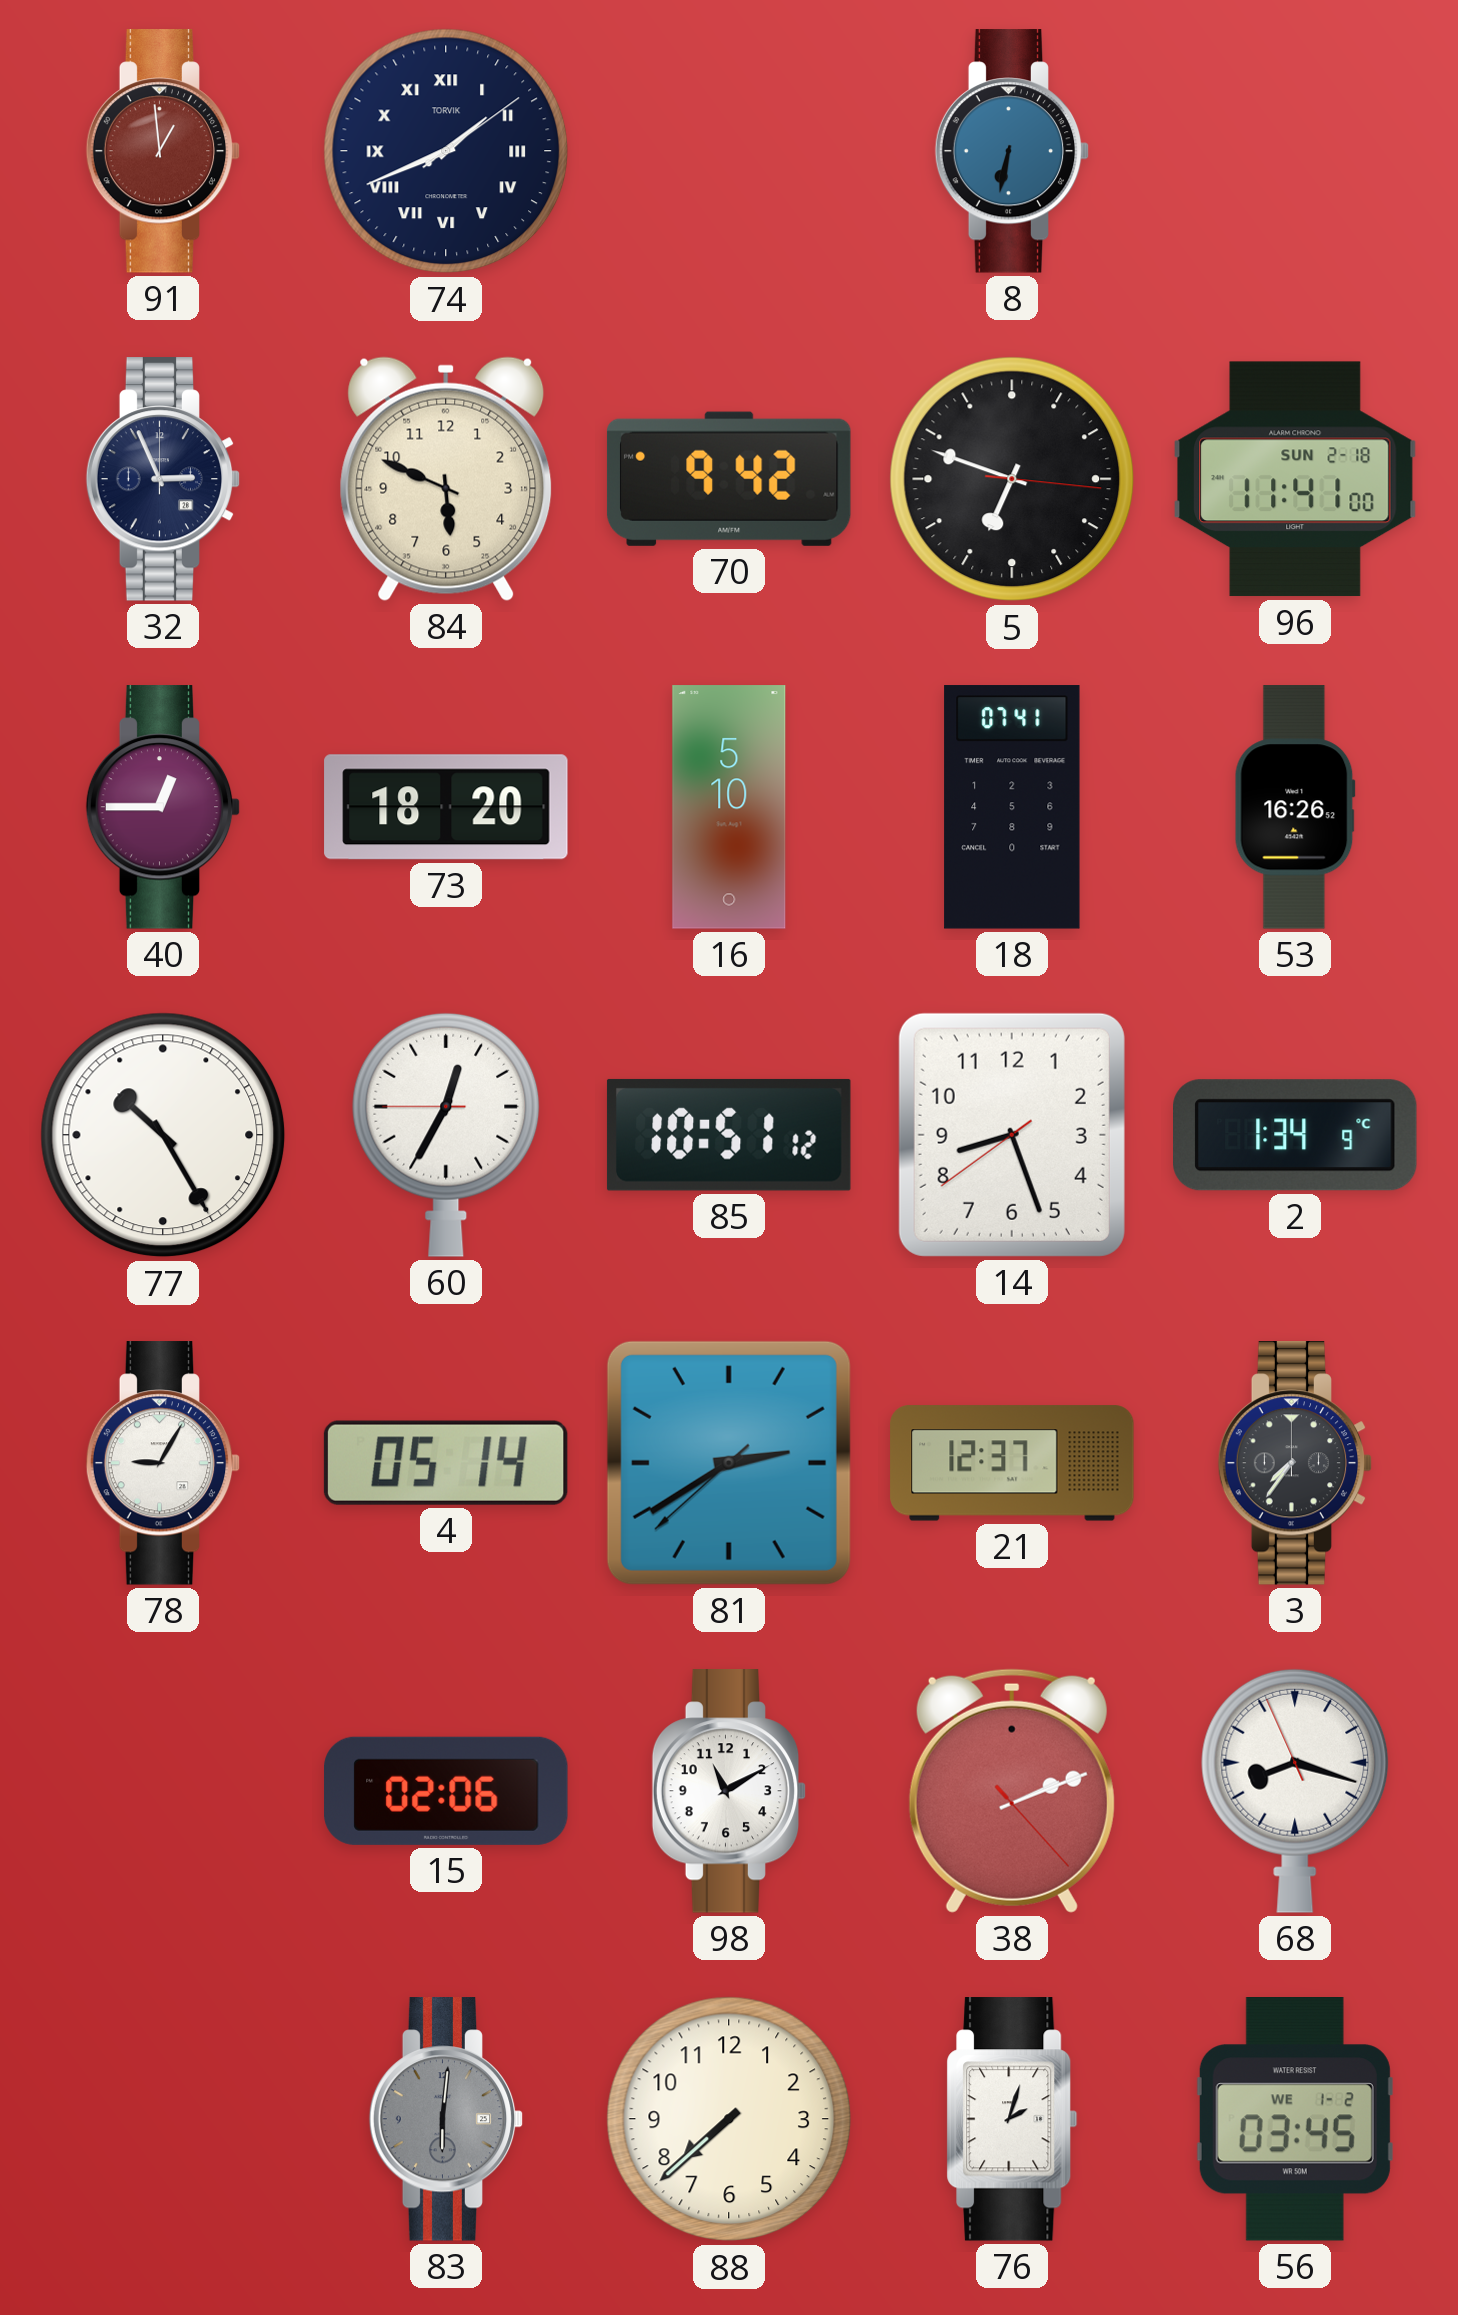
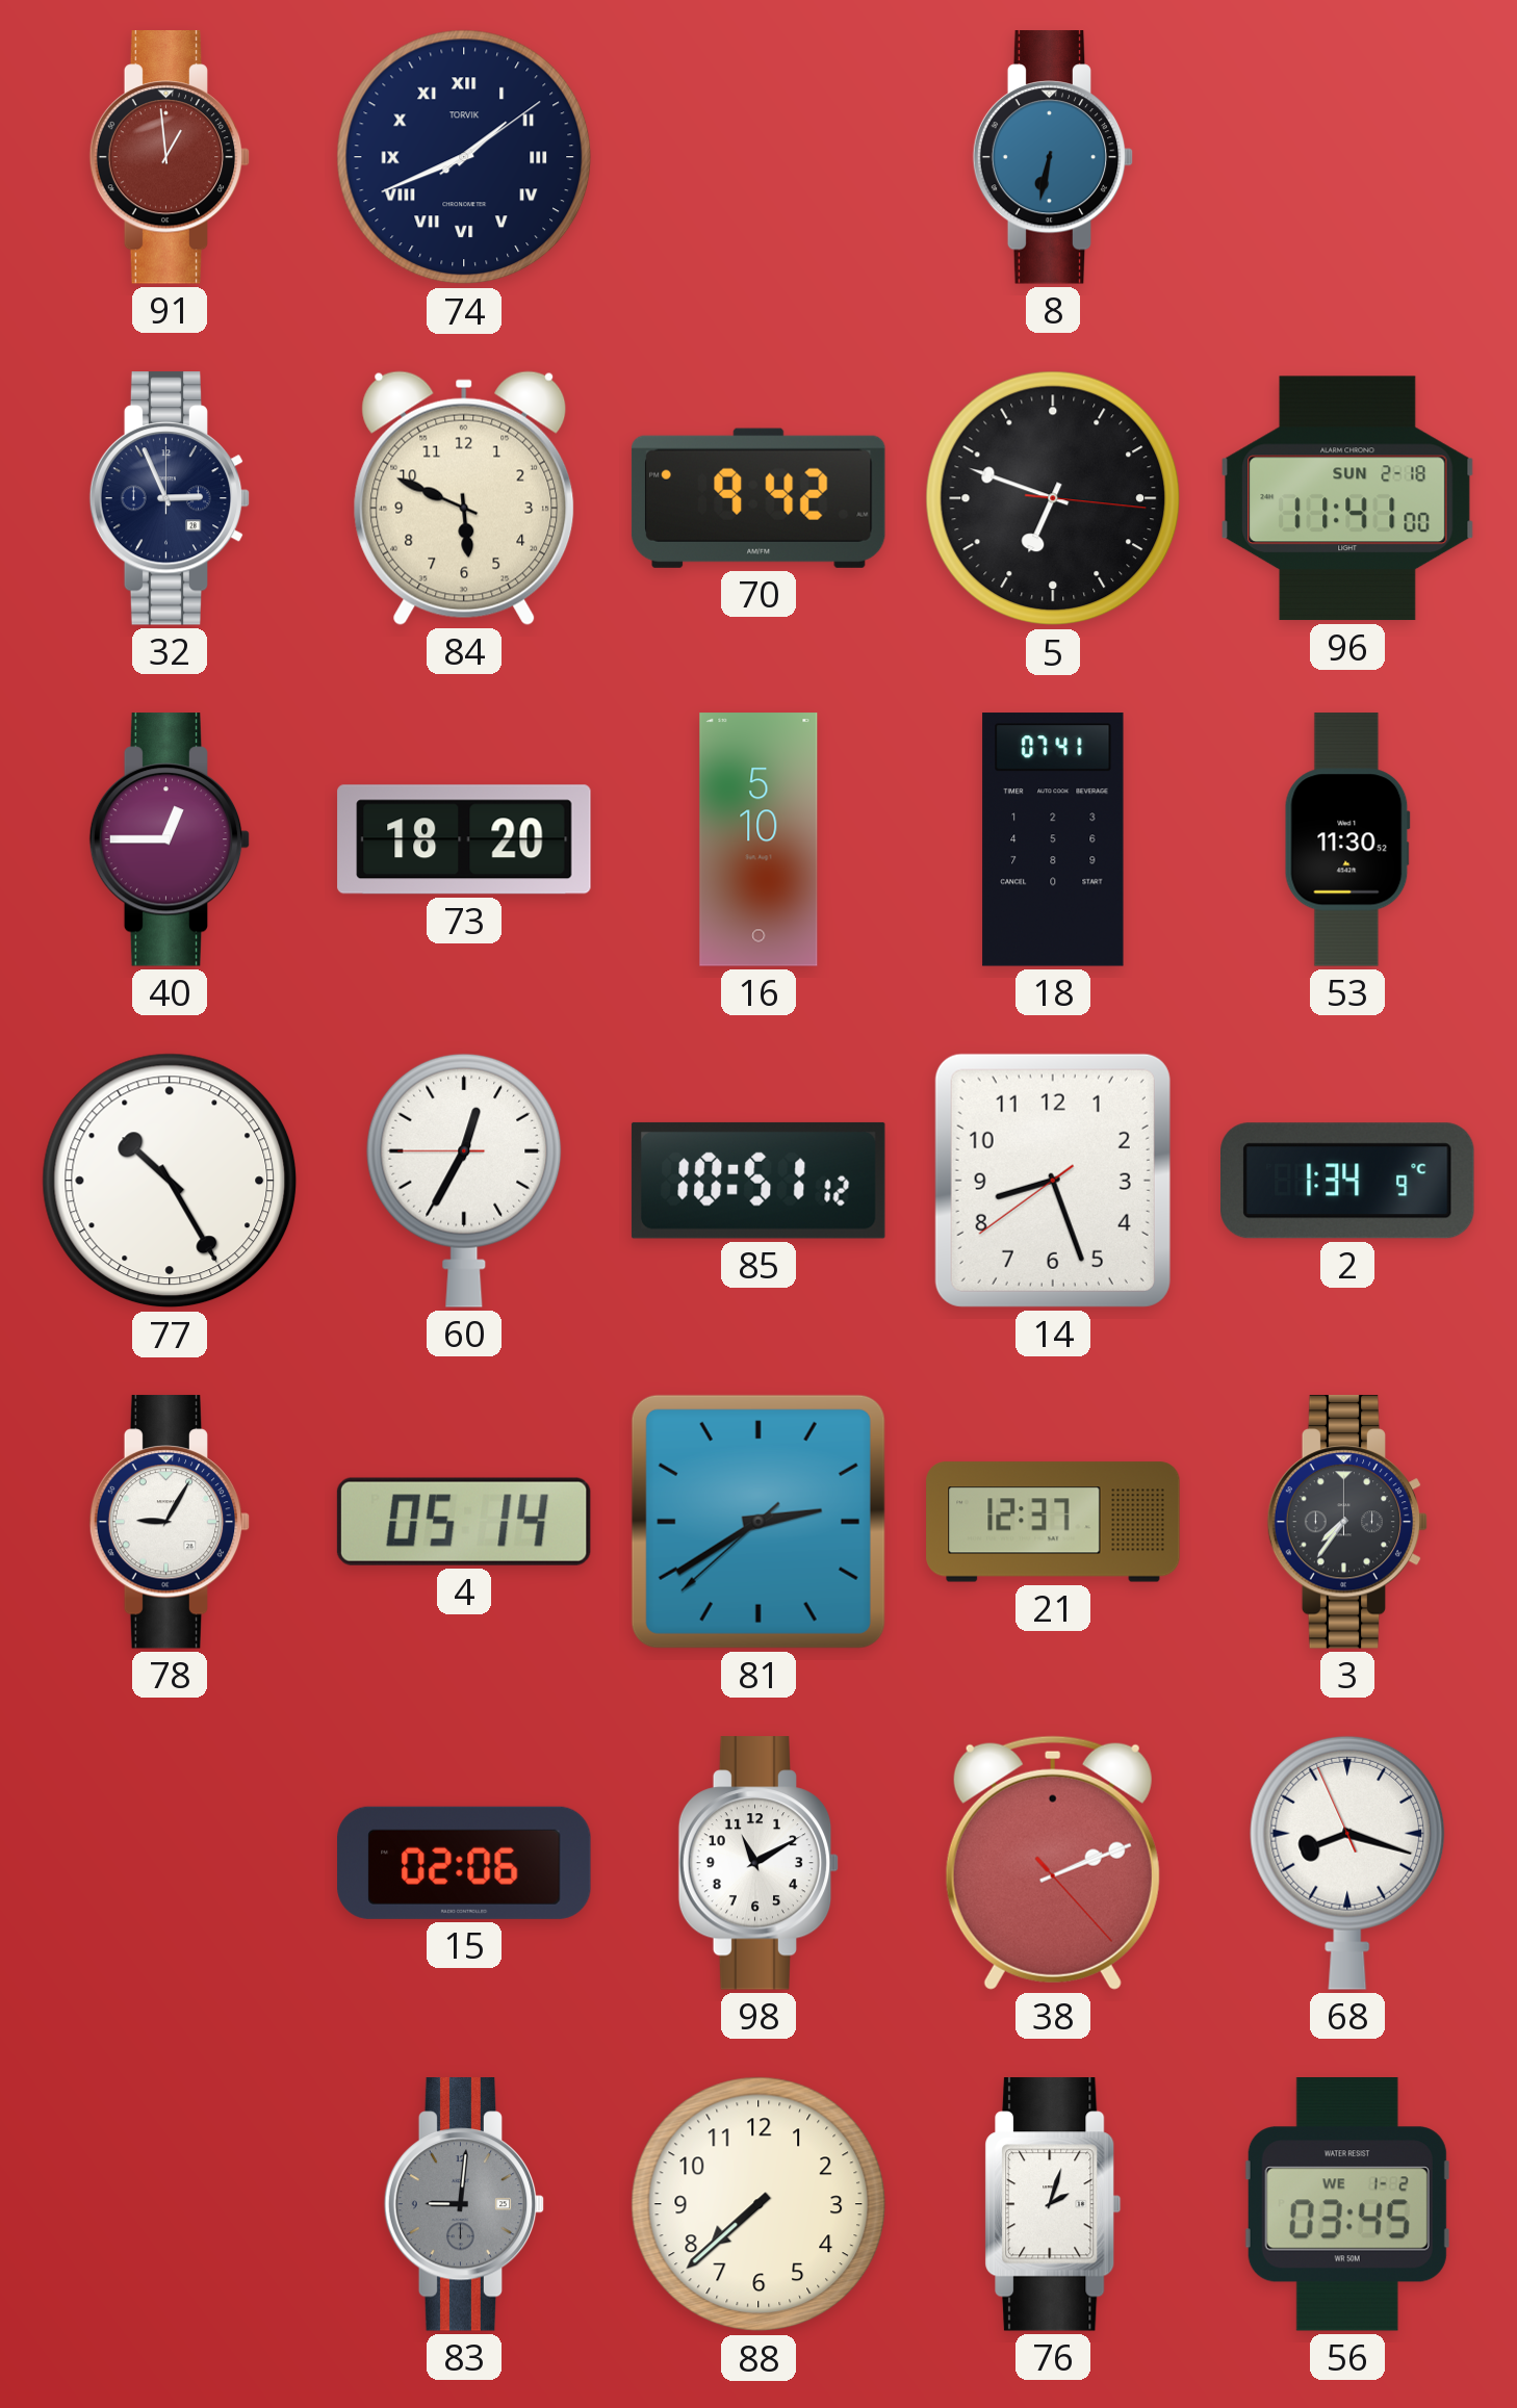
53: 16:26 -> 11:30 (1347, 839)
83: 6:01 -> 9:01 (464, 2204)
